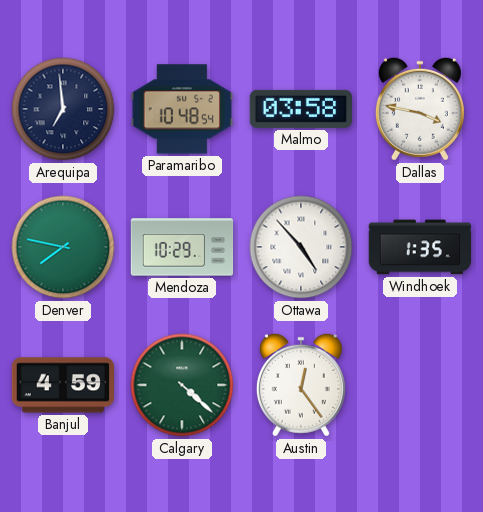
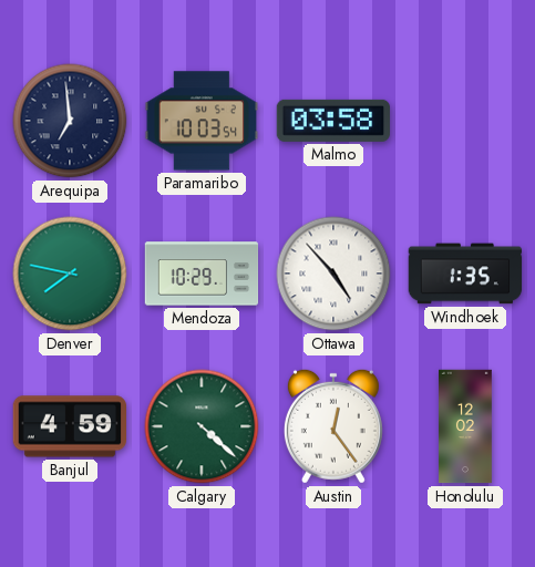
Paramaribo: 10:48 -> 10:03 (202, 121)
Dallas: 3:47 -> none (420, 109)
Honolulu: none -> 12:02 (466, 426)
